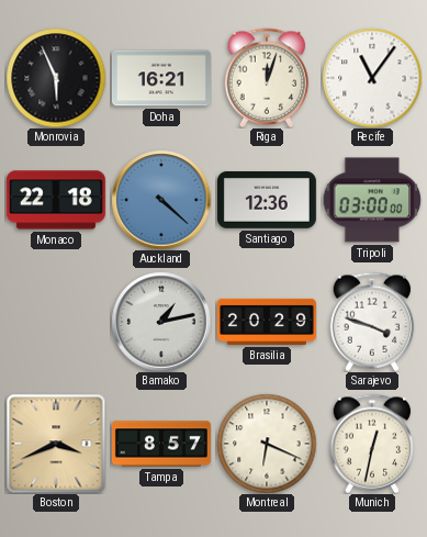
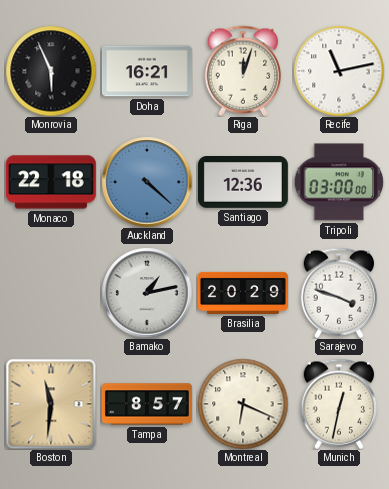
Recife: 11:06 -> 11:13 (339, 71)
Boston: 3:41 -> 11:31 (51, 404)
